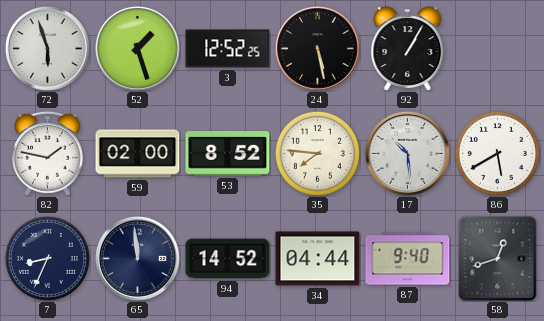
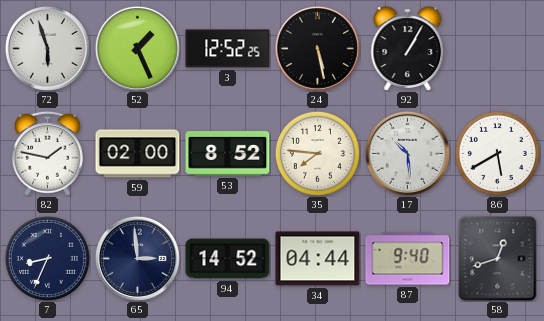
52: 1:27 -> 1:26 (137, 48)
65: 11:59 -> 2:59 (137, 258)
